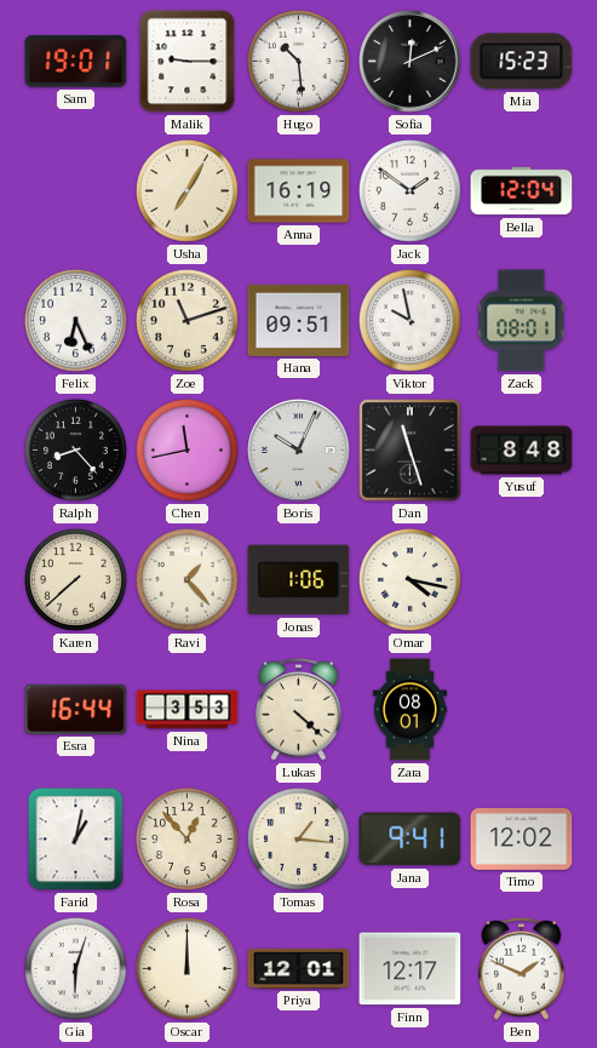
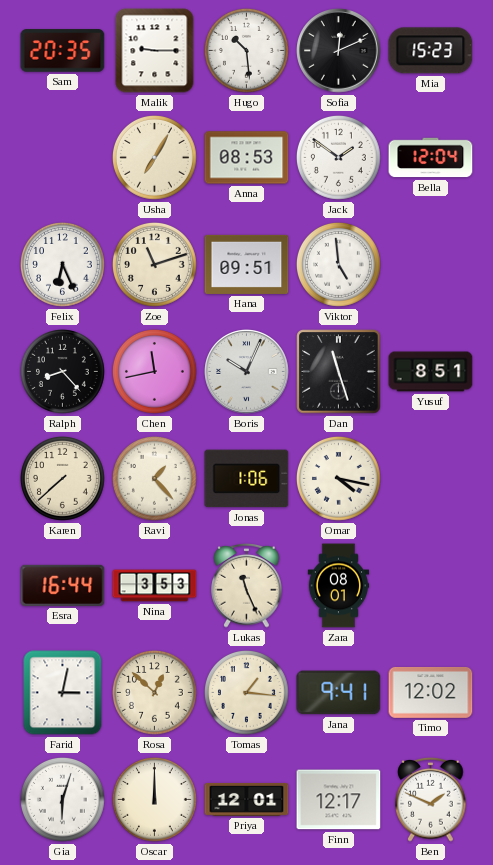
Sam: 19:01 -> 20:35 (63, 51)
Anna: 16:19 -> 08:53 (247, 158)
Viktor: 9:58 -> 4:59 (339, 265)
Zack: 08:01 -> none (522, 321)
Yusuf: 8:48 -> 8:51 (431, 372)
Lukas: 4:22 -> 11:26 (247, 586)
Farid: 1:02 -> 3:02 (63, 693)
Rosa: 12:53 -> 12:52 (155, 693)
